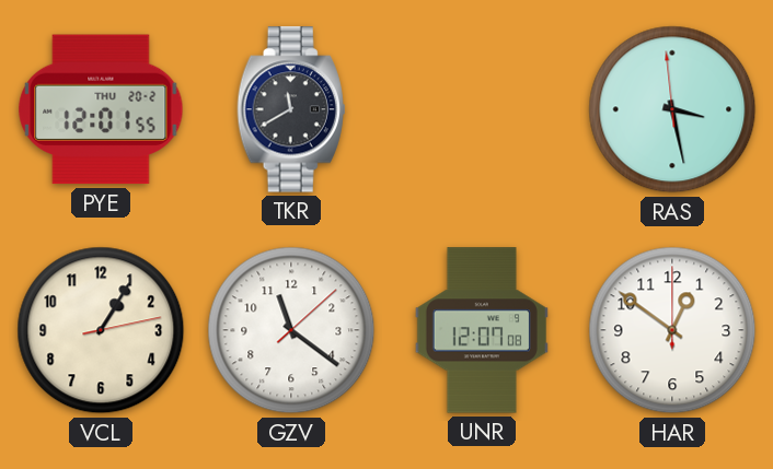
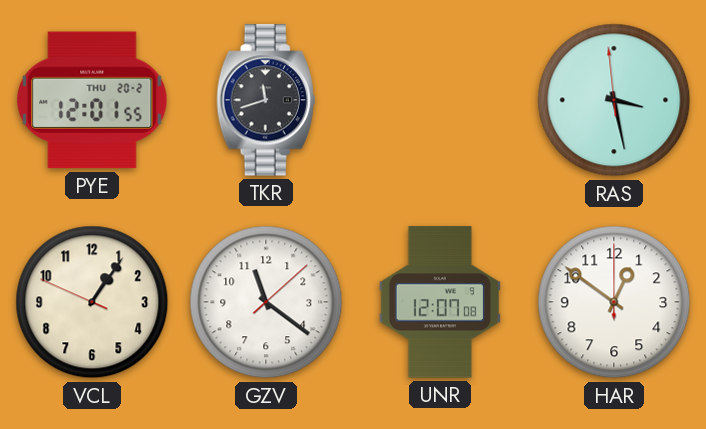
TKR: 11:40 -> 11:42 (266, 100)
VCL: 1:05:13 -> 1:05:49 (92, 302)
